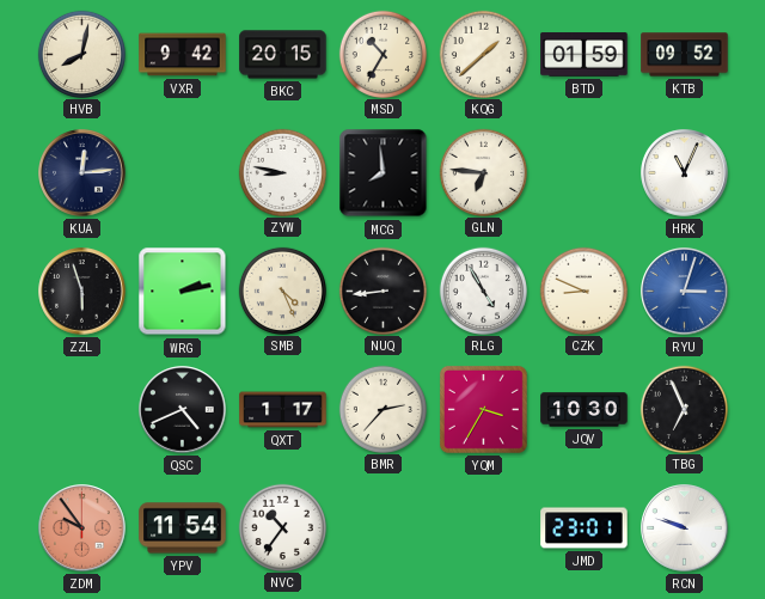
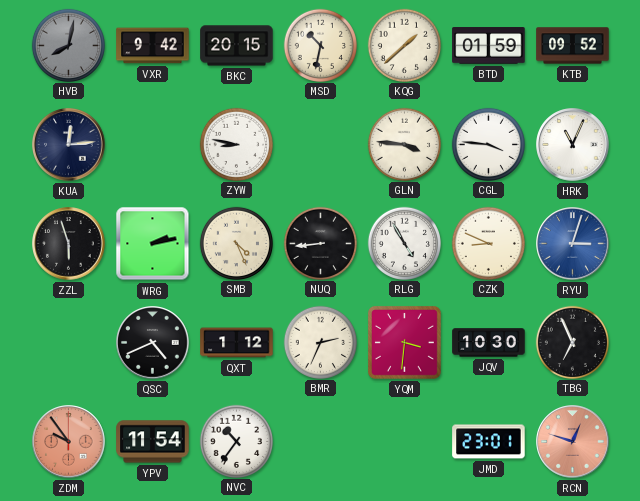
HVB dial: cream -> grey (68, 45)
MSD: 10:35 -> 10:32 (320, 45)
MCG: 7:59 -> none (384, 173)
GLN: 6:46 -> 3:46 (404, 144)
CGL: none -> 3:46 (488, 144)
QXT: 1:17 -> 1:12 (237, 343)
BMR: 2:37 -> 2:34 (320, 342)
YQM: 3:35 -> 3:31 (404, 342)
RCN: 9:48 -> 12:48 (573, 442)
RCN dial: white -> salmon (573, 442)
